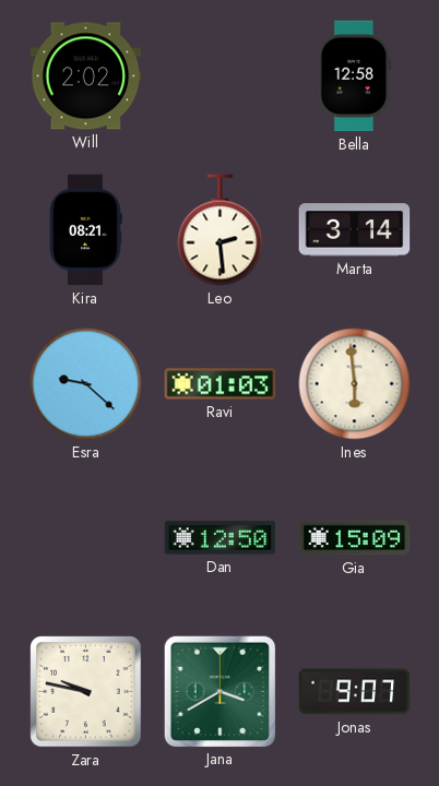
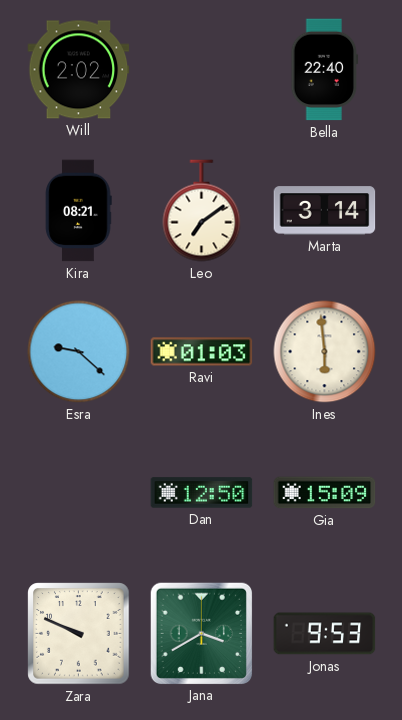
Bella: 12:58 -> 22:40 (325, 70)
Leo: 2:29 -> 7:09 (202, 211)
Zara: 9:47 -> 9:49 (79, 634)
Jonas: 9:07 -> 9:53 (325, 634)
